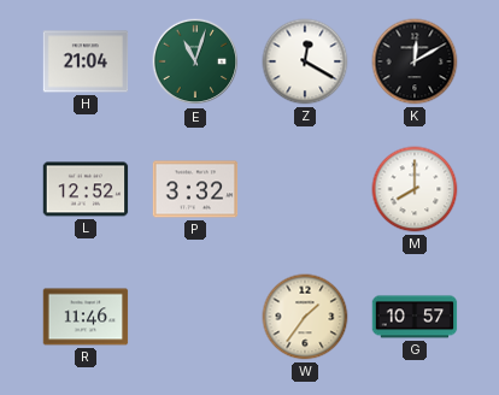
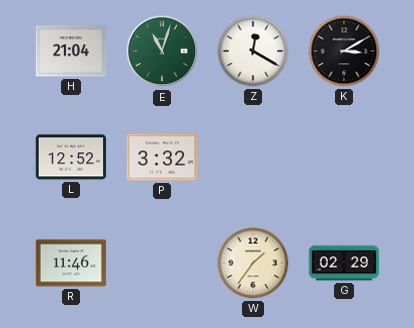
K: 12:10 -> 3:10 (344, 51)
M: 8:00 -> none (415, 189)
G: 10:57 -> 02:29 (344, 263)
